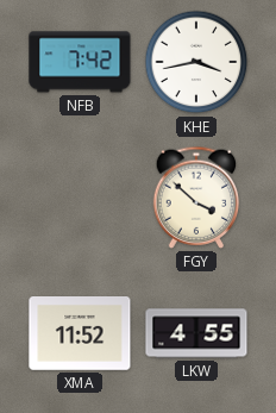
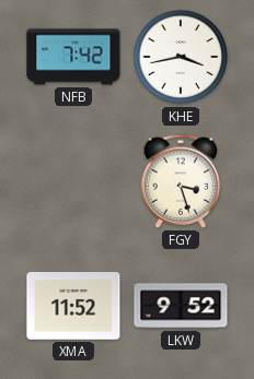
FGY: 3:52 -> 3:27 (181, 181)
LKW: 4:55 -> 9:52 (181, 306)
